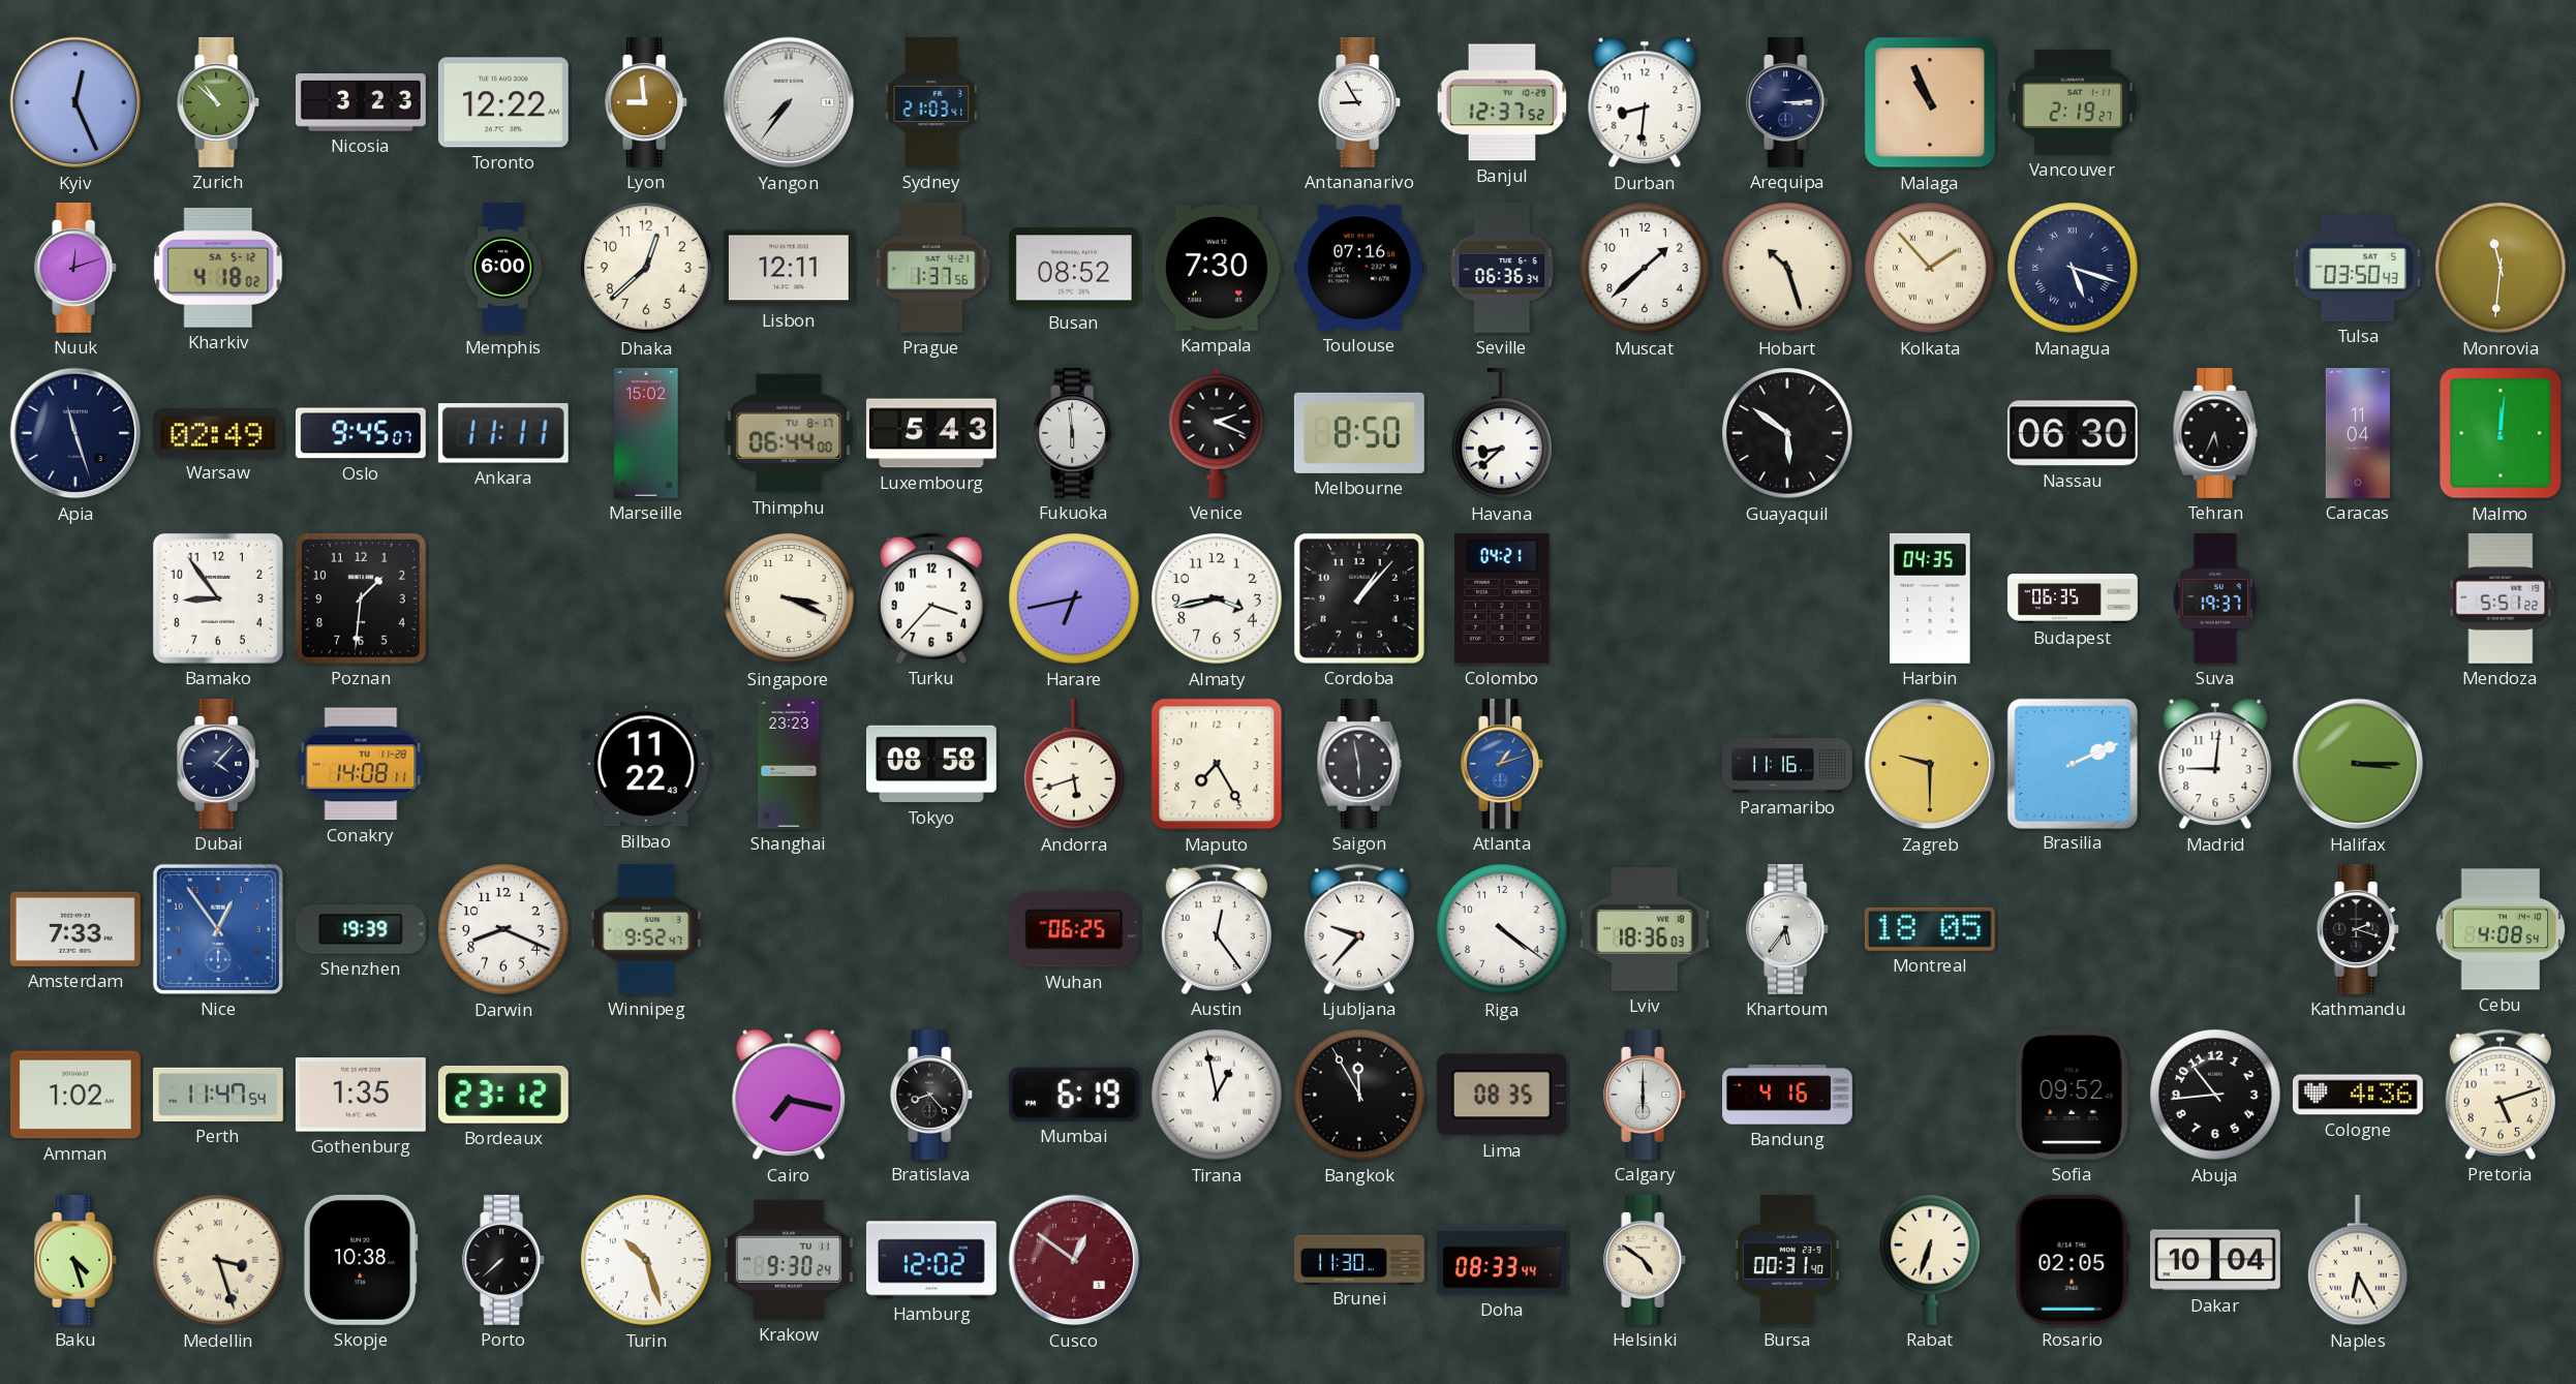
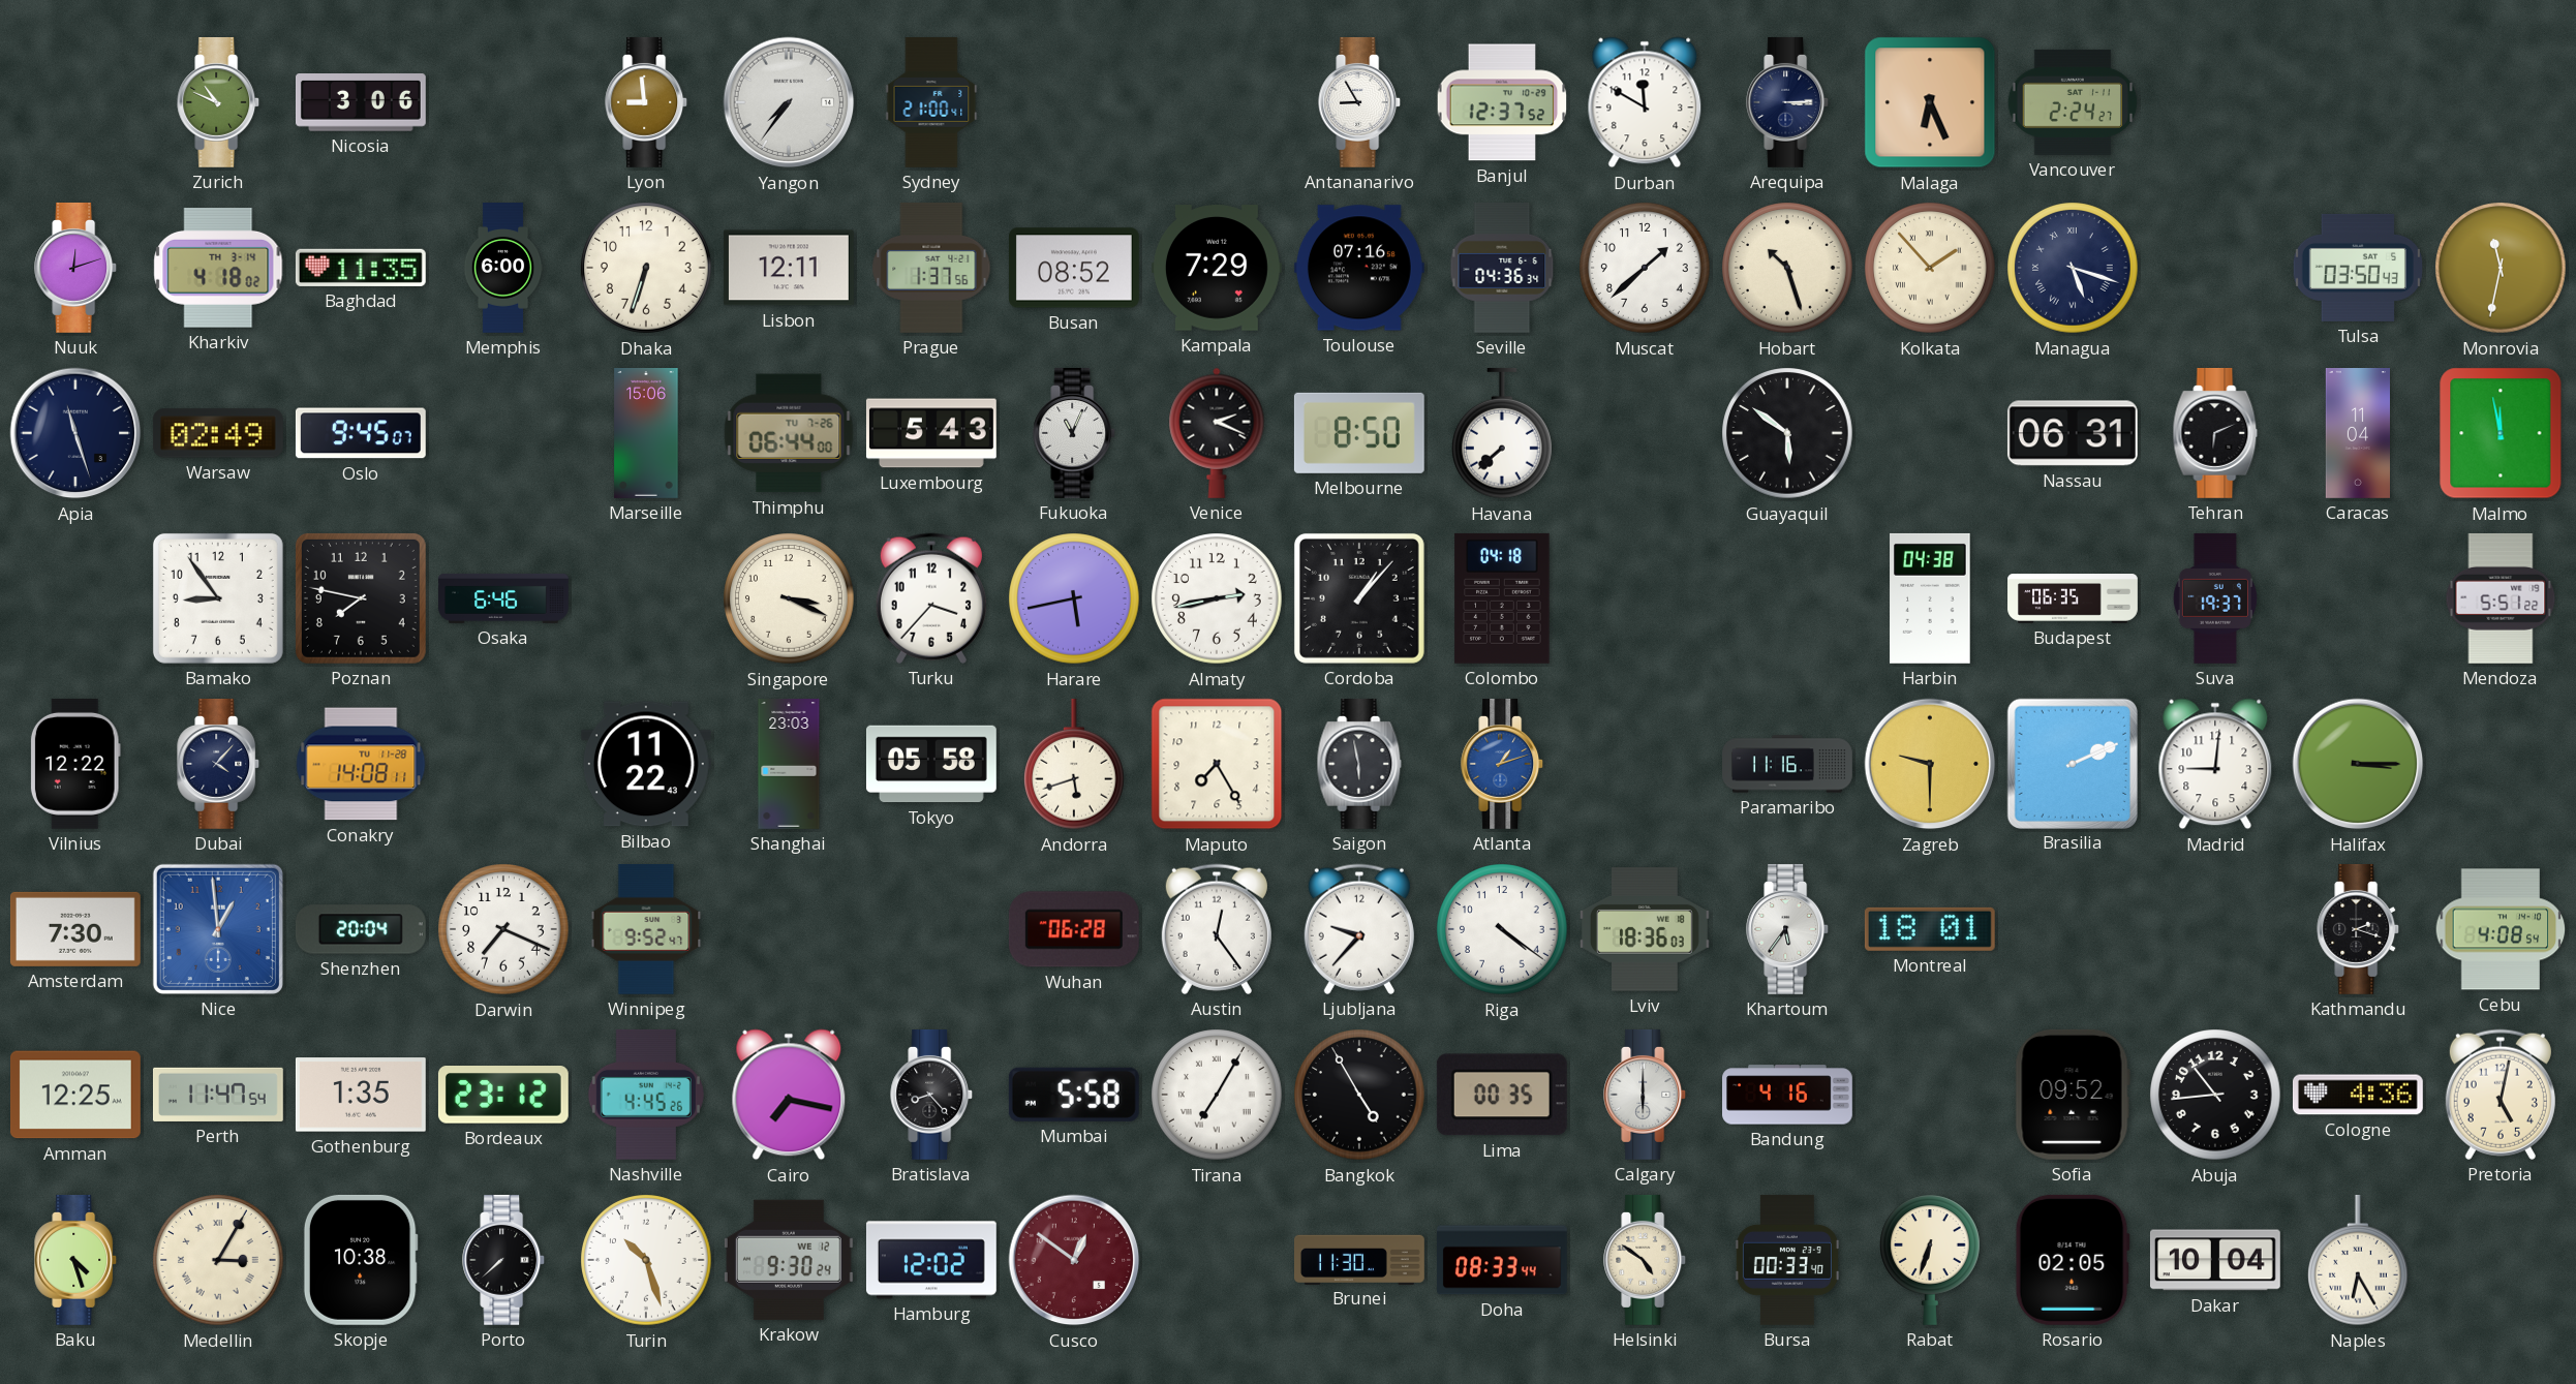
Kyiv: 12:26 -> none (75, 102)
Zurich: 10:52 -> 10:49 (219, 102)
Nicosia: 3:23 -> 3:06 (361, 103)
Toronto: 12:22 -> none (503, 102)
Sydney: 21:03 -> 21:00 (931, 103)
Durban: 8:31 -> 11:50 (1645, 102)
Malaga: 10:56 -> 6:26 (1930, 102)
Vancouver: 2:19 -> 2:24 (2073, 102)
Kharkiv date: SA 5-12 -> TH 3-14 (218, 268)
Baghdad: none -> 11:35 (361, 268)
Dhaka: 12:38 -> 6:33 (646, 268)
Kampala: 7:30 -> 7:29 (1217, 268)
Seville: 06:36 -> 04:36 (1502, 268)
Monrovia: 11:31 -> 11:32 (2501, 268)
Ankara: 11:11 -> none (503, 434)
Marseille: 15:02 -> 15:06 (646, 434)
Thimphu date: TU 8-17 -> TU 7-26 (789, 433)
Fukuoka: 5:59 -> 11:04 (1075, 433)
Havana: 8:38 -> 7:38 (1503, 433)
Nassau: 06:30 -> 06:31 (2073, 433)
Tehran: 5:34 -> 6:11 (2215, 433)
Malmo: 12:01 -> 11:58 (2501, 433)
Poznan: 1:31 -> 7:47 (361, 598)
Osaka: none -> 6:46 (504, 598)
Harare: 6:43 -> 5:43 (1074, 598)
Almaty: 3:43 -> 2:43 (1217, 598)
Colombo: 04:21 -> 04:18 (1502, 598)
Harbin: 04:35 -> 04:38 (1930, 598)
Vilnius: none -> 12:22 (75, 764)
Shanghai: 23:23 -> 23:03 (789, 765)
Tokyo: 08:58 -> 05:58 (931, 764)
Amsterdam: 7:33 -> 7:30 (75, 929)
Nice: 12:54 -> 12:59 (218, 929)
Shenzhen: 19:39 -> 20:04 (361, 929)
Darwin: 8:19 -> 7:19 (503, 929)
Wuhan: 06:25 -> 06:28 (1074, 929)
Montreal: 18:05 -> 18:01 (1930, 929)
Amman: 1:02 -> 12:25 (75, 1095)
Nashville: none -> 4:45 (646, 1095)
Mumbai: 6:19 -> 5:58 (1074, 1095)
Tirana: 12:58 -> 7:05 (1217, 1095)
Bangkok: 11:55 -> 4:55 (1359, 1095)
Lima: 08:35 -> 00:35 (1502, 1095)
Pretoria: 5:12 -> 5:02 (2501, 1095)
Medellin: 3:27 -> 3:05 (218, 1260)
Krakow date: TU 11 -> WE 12 (789, 1260)
Bursa: 00:31 -> 00:33 (1787, 1260)
